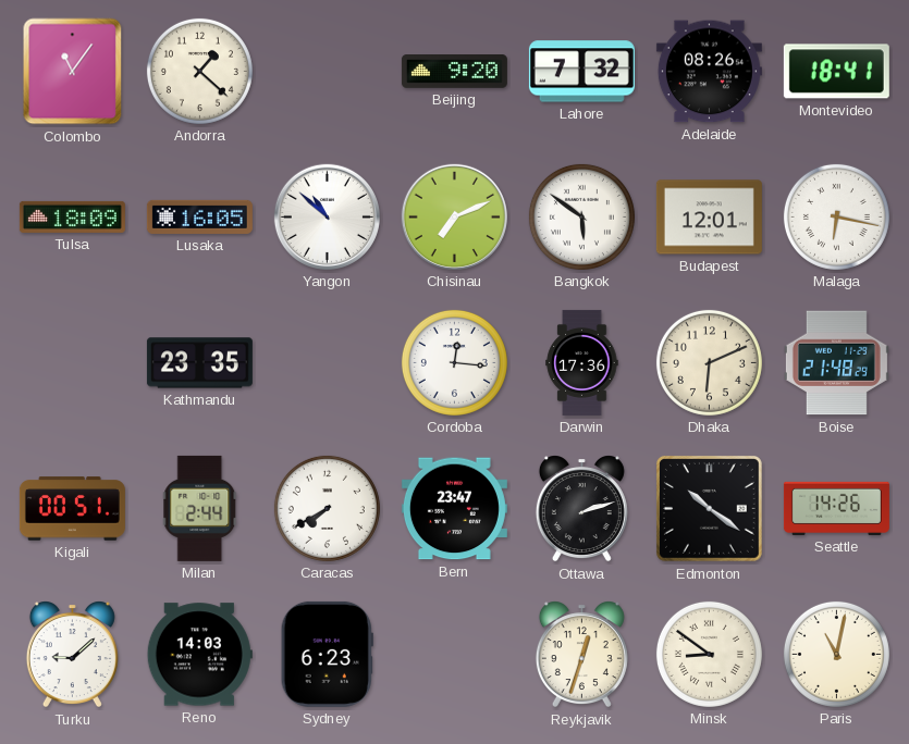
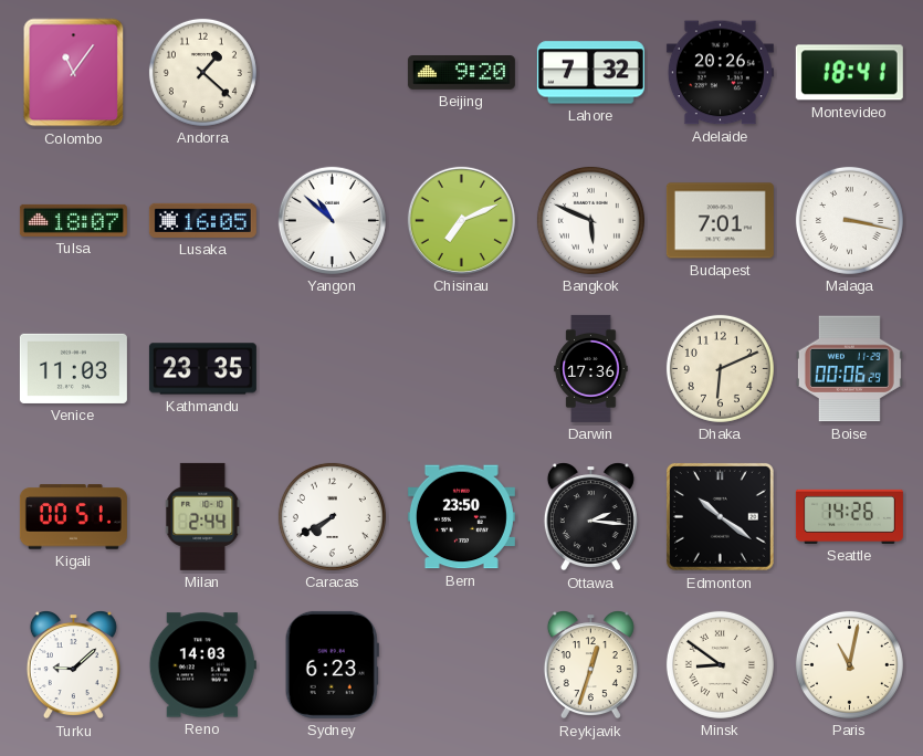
Adelaide: 08:26 -> 20:26 (720, 73)
Tulsa: 18:09 -> 18:07 (73, 220)
Bangkok: 5:51 -> 5:49 (590, 220)
Budapest: 12:01 -> 7:01 (720, 221)
Malaga: 6:17 -> 3:17 (849, 220)
Venice: none -> 11:03 (73, 368)
Cordoba: 12:16 -> none (454, 362)
Boise: 21:48 -> 00:06 (849, 369)
Bern: 23:47 -> 23:50 (461, 517)
Ottawa: 2:12 -> 2:16 (590, 517)
